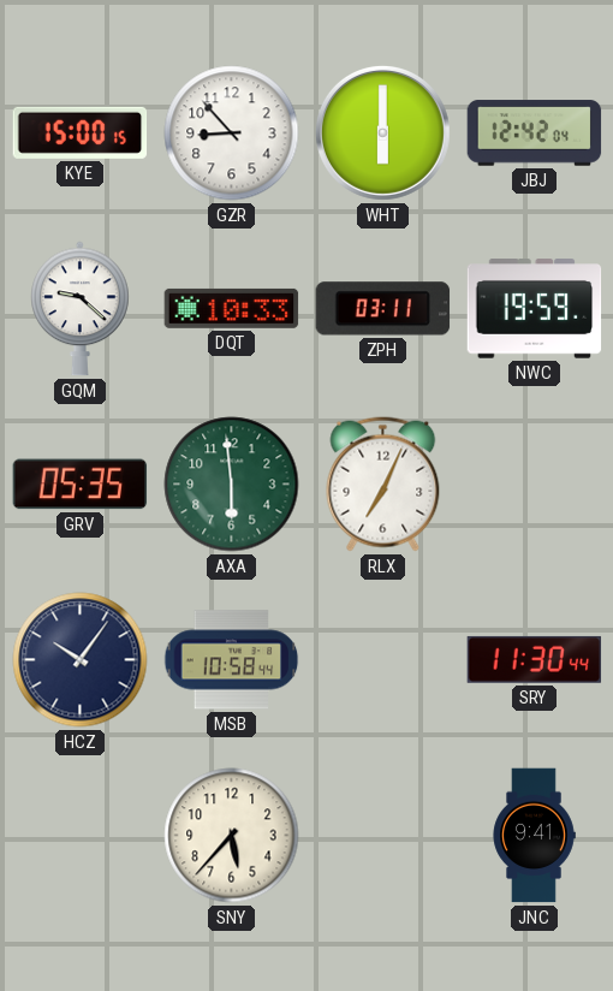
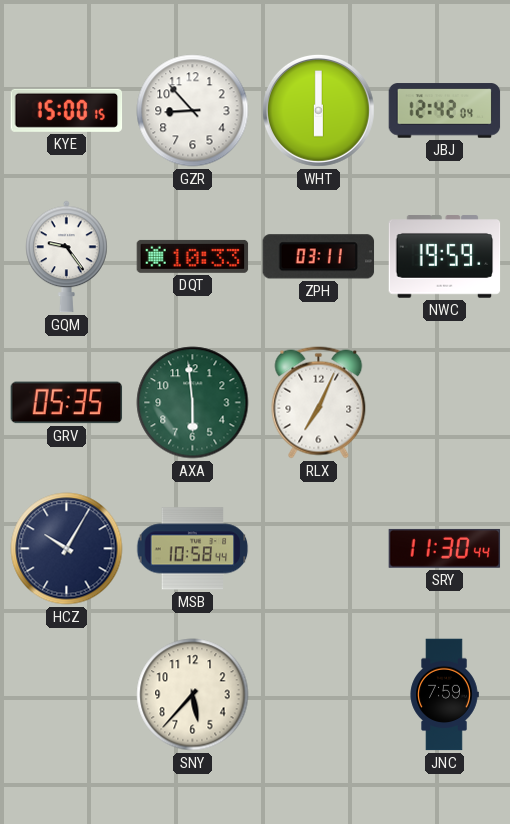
GQM: 9:22 -> 9:24 (67, 257)
HCZ: 10:06 -> 10:05 (67, 549)
JNC: 9:41 -> 7:59 (444, 695)
